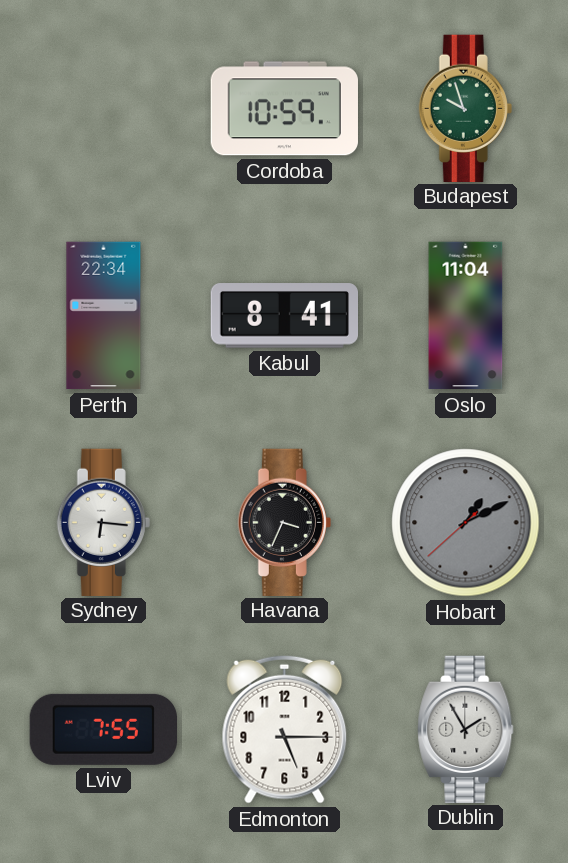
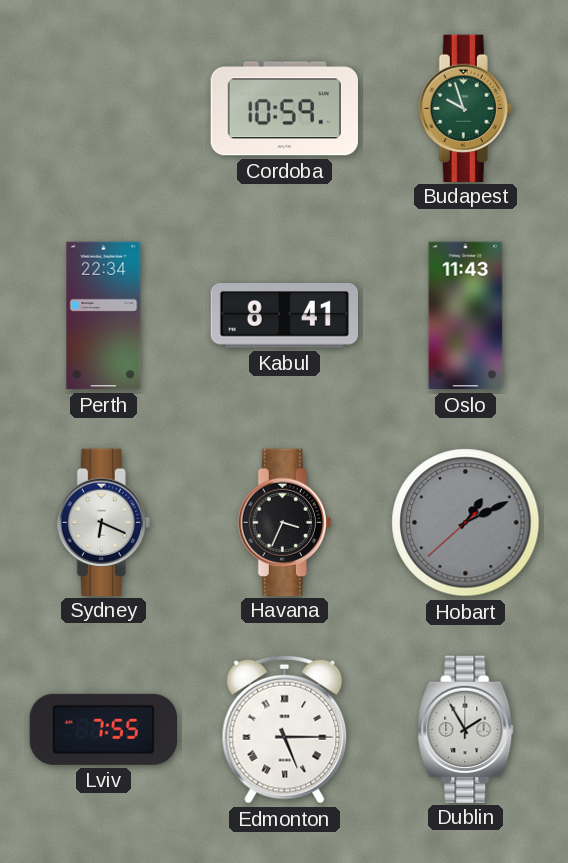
Oslo: 11:04 -> 11:43 (466, 316)
Sydney: 6:16 -> 6:19 (103, 522)
Edmonton numerals: Arabic -> Roman (285, 729)
